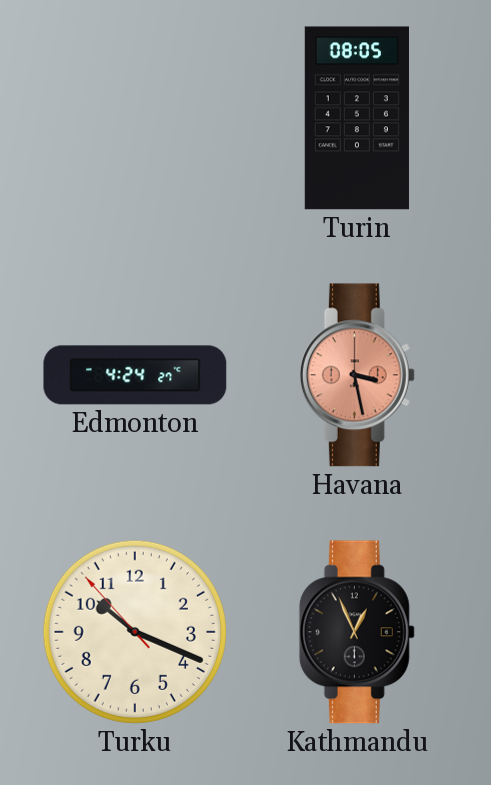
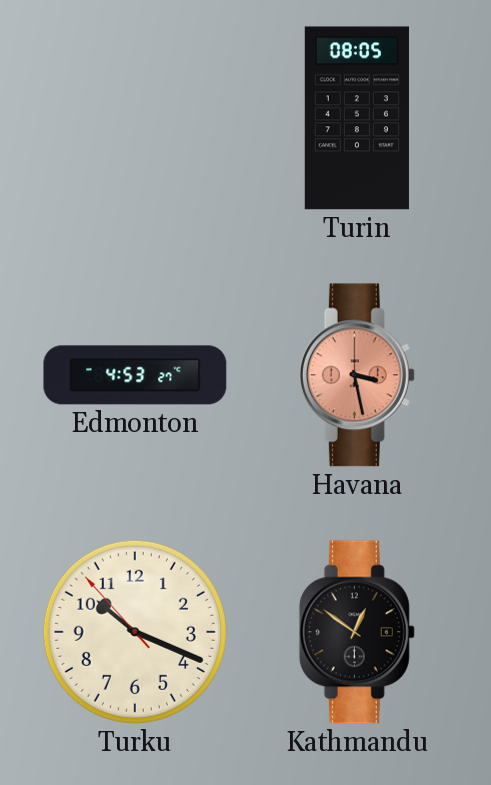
Edmonton: 4:24 -> 4:53 (135, 375)
Kathmandu: 12:56 -> 12:51 (357, 632)
